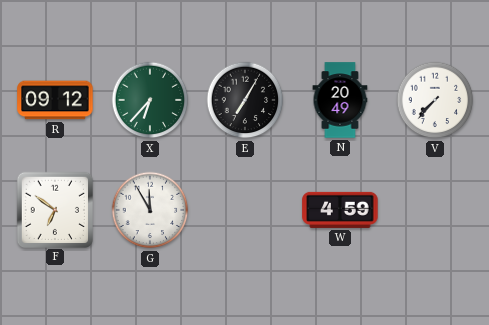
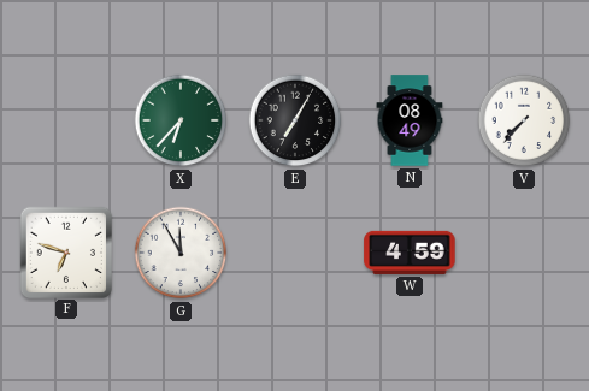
R: 09:12 -> none (55, 100)
N: 20:49 -> 08:49 (410, 120)
F: 6:51 -> 6:48 (65, 251)
